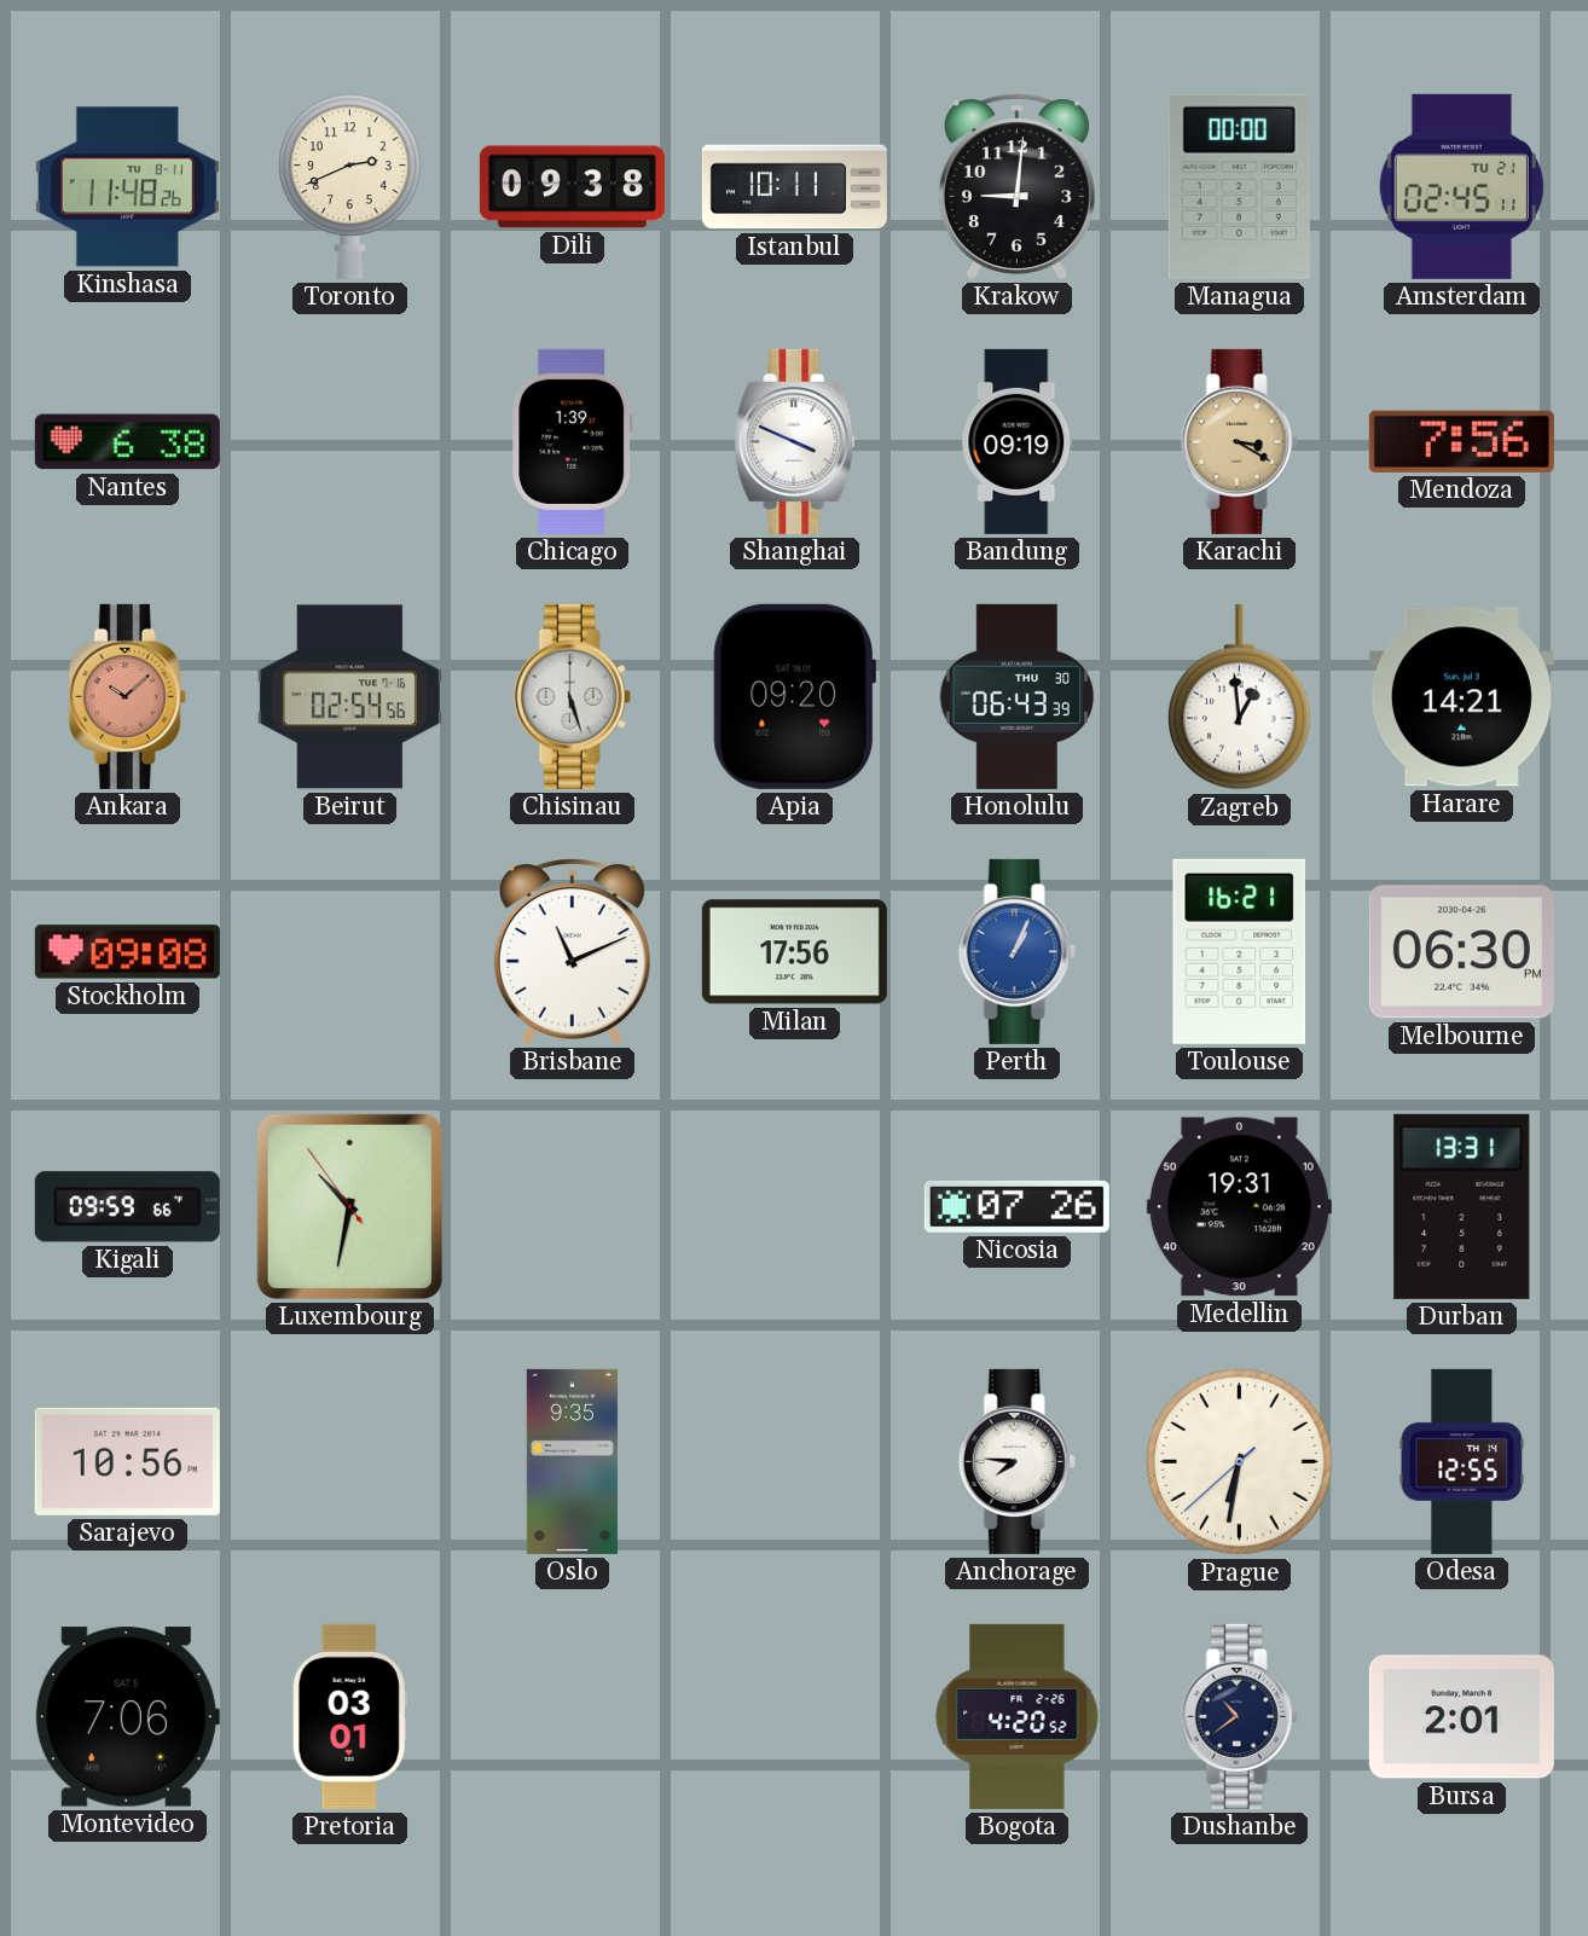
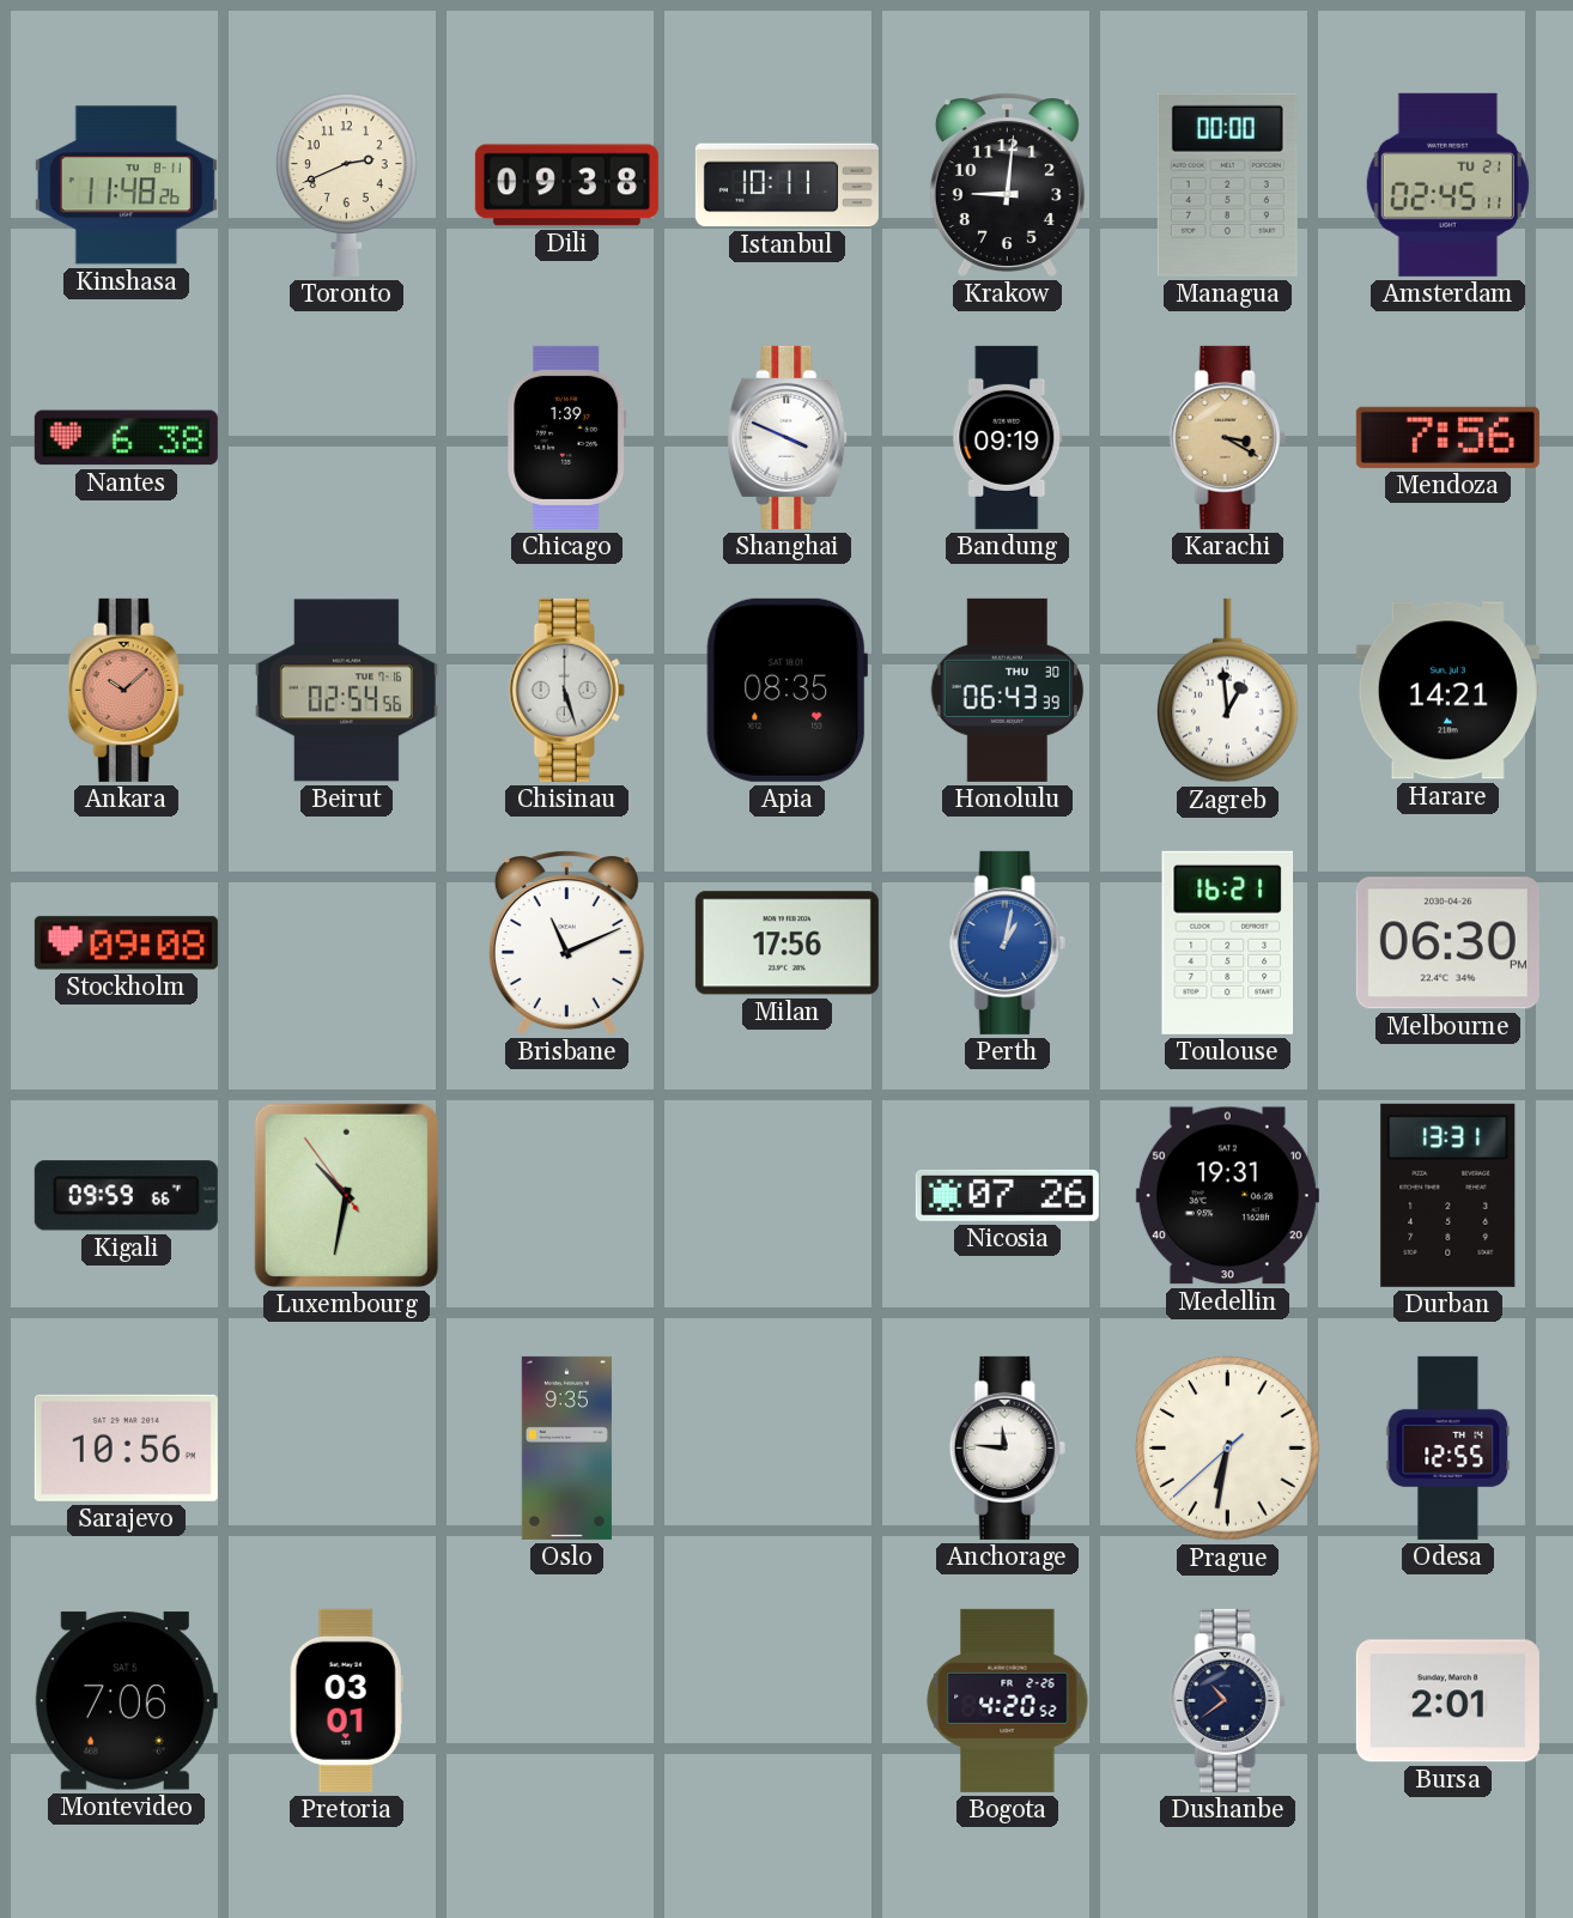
Apia: 09:20 -> 08:35 (786, 690)
Perth: 1:04 -> 1:02 (1007, 942)
Anchorage: 7:46 -> 11:46 (1007, 1447)
